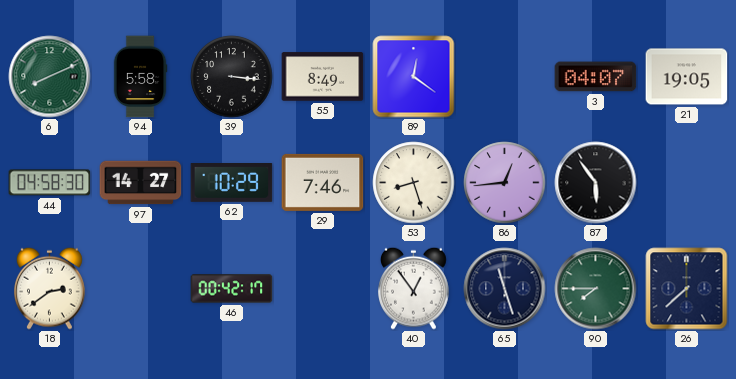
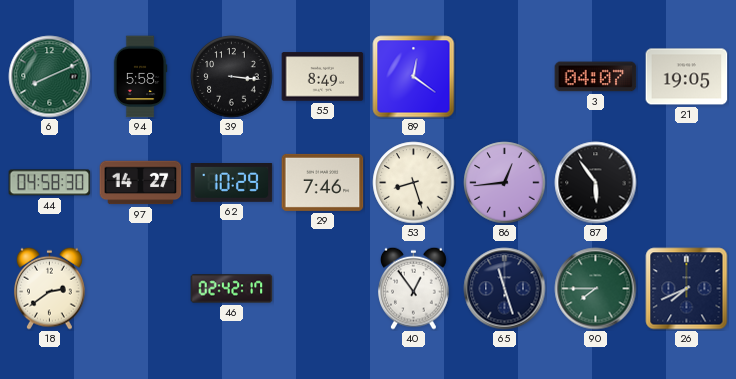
46: 00:42 -> 02:42 (232, 289)
26: 7:38 -> 7:41 (687, 289)
